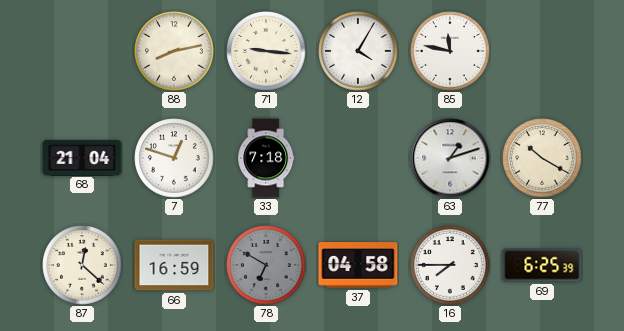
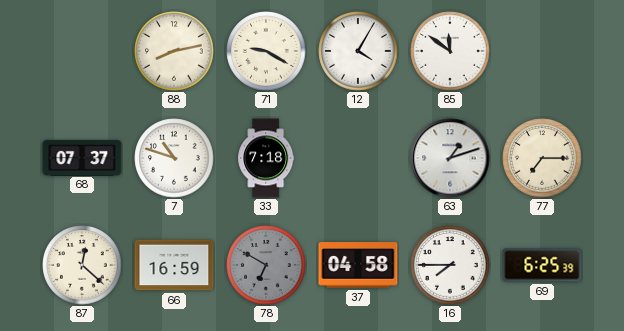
71: 9:16 -> 9:20 (266, 51)
85: 11:47 -> 11:51 (450, 51)
68: 21:04 -> 07:37 (82, 157)
7: 12:48 -> 10:48 (174, 158)
77: 10:20 -> 7:15 (542, 158)
